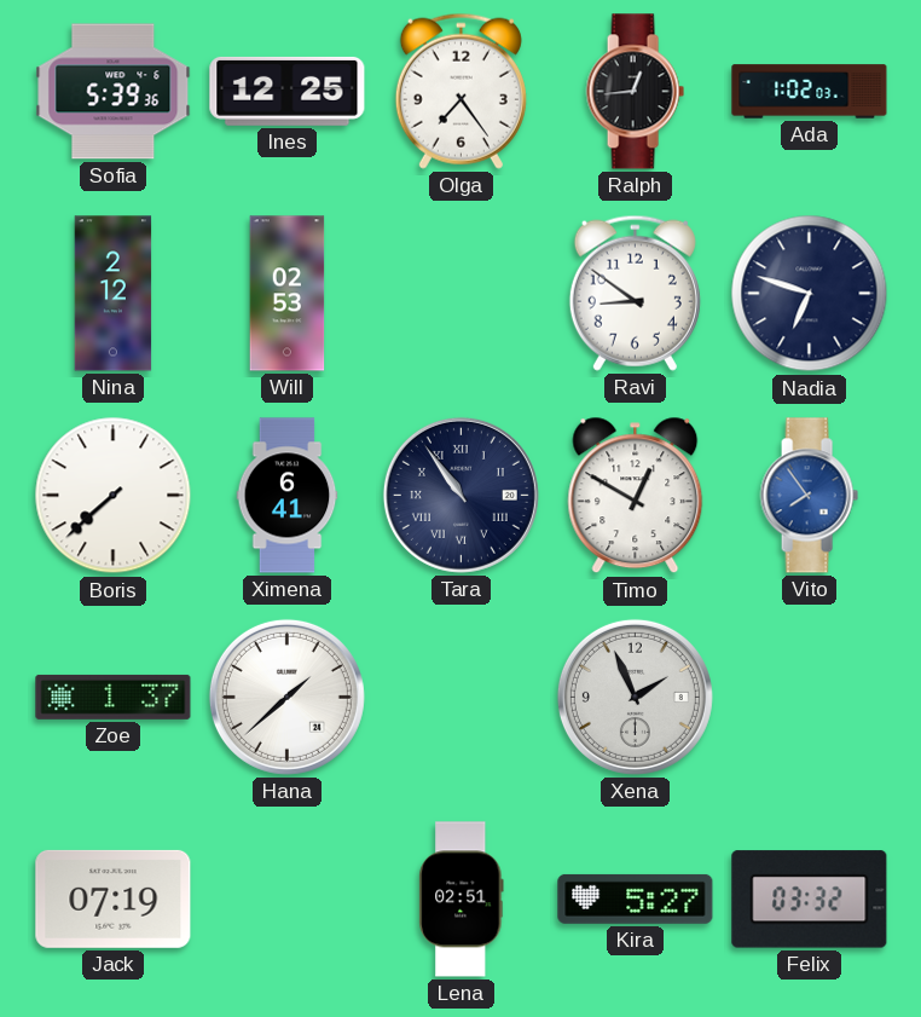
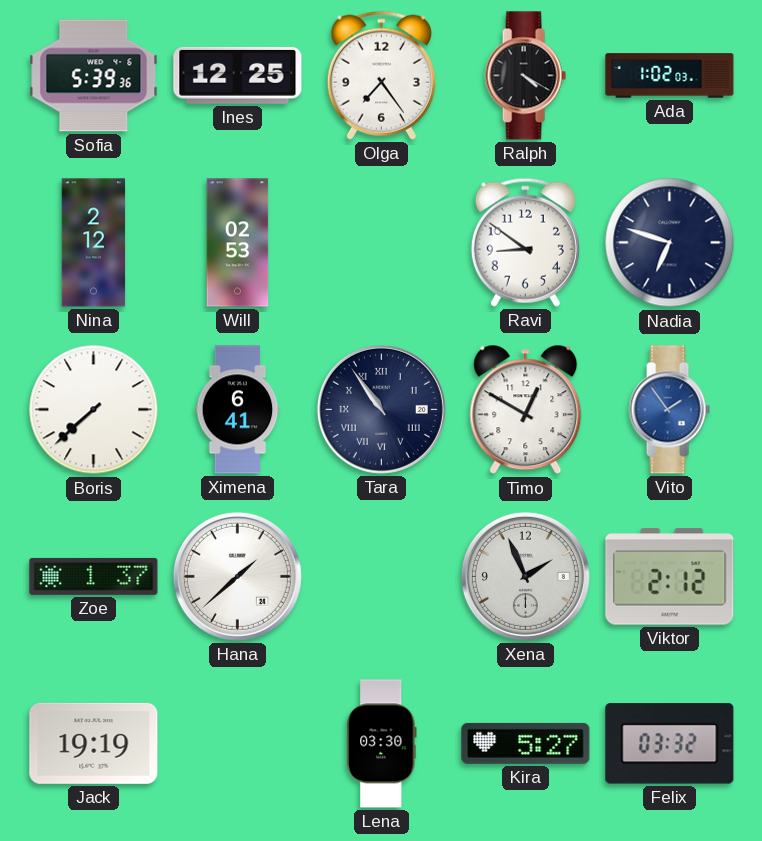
Ralph: 12:44 -> 4:20 (525, 76)
Vito: 7:54 -> 1:54 (669, 410)
Viktor: none -> 2:12 (670, 577)
Jack: 07:19 -> 19:19 (94, 743)
Lena: 02:51 -> 03:30 (382, 744)
